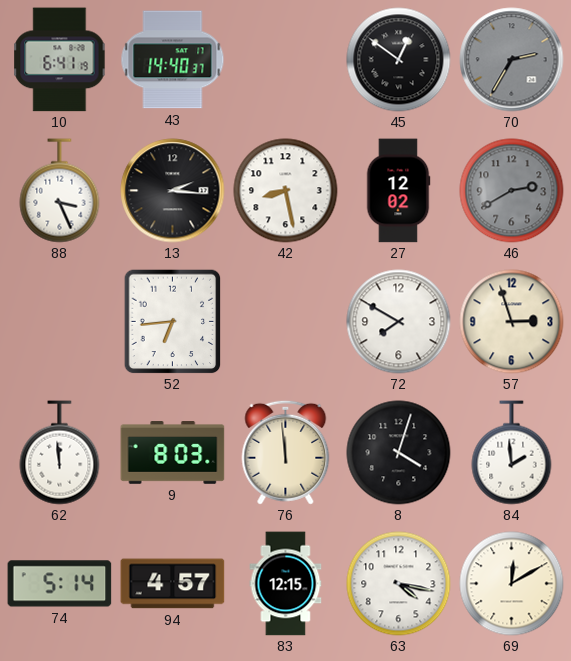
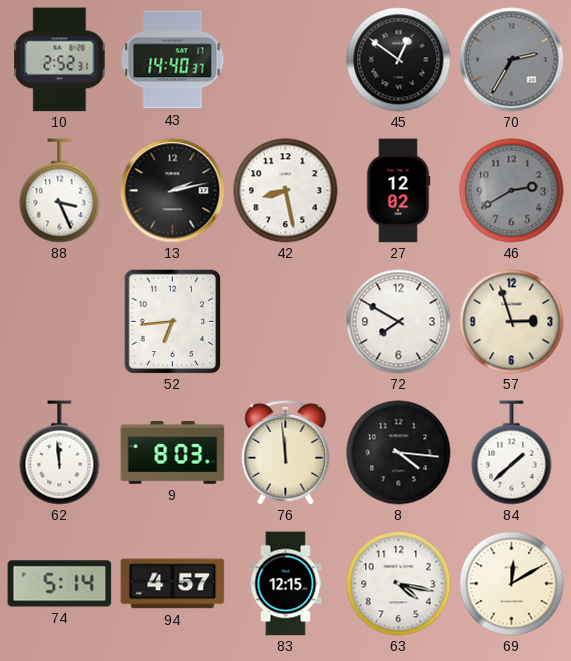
10: 6:41 -> 2:52 (60, 60)
13: 2:16 -> 2:13 (173, 191)
8: 4:03 -> 4:16 (399, 453)
84: 1:59 -> 1:38 (512, 453)
